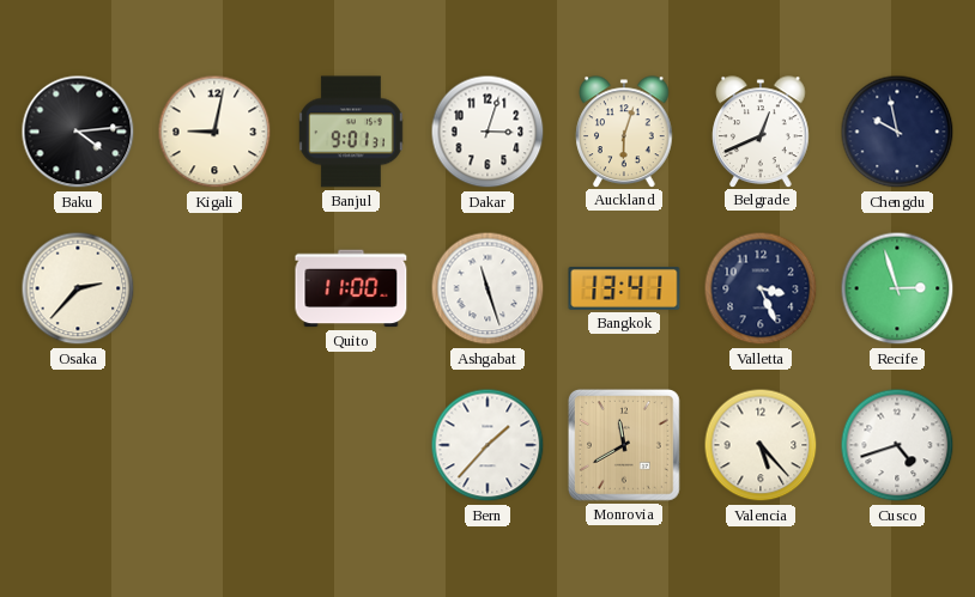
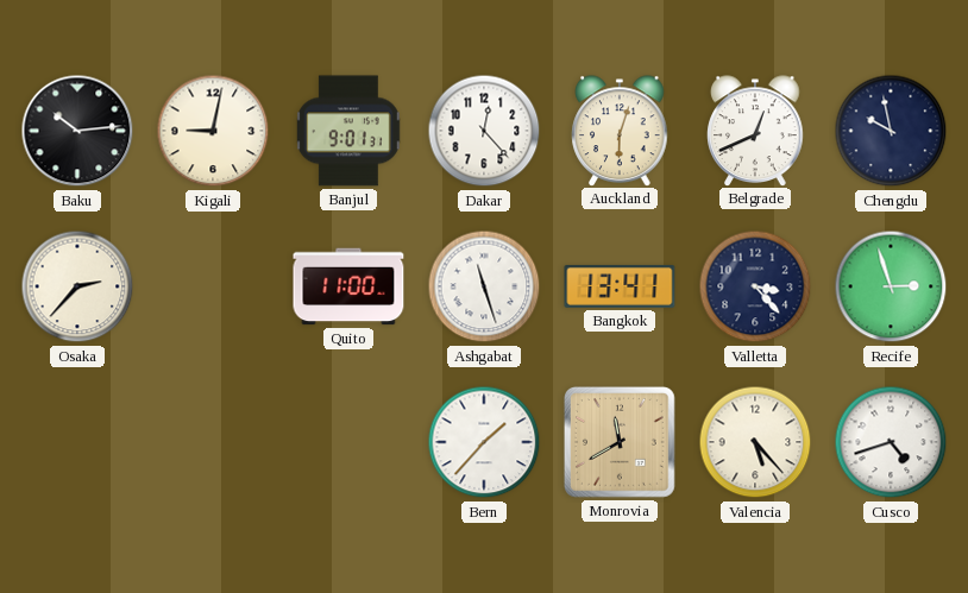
Baku: 4:14 -> 10:14 (77, 131)
Dakar: 3:03 -> 12:23 (484, 131)
Valletta: 3:26 -> 3:23 (755, 286)
